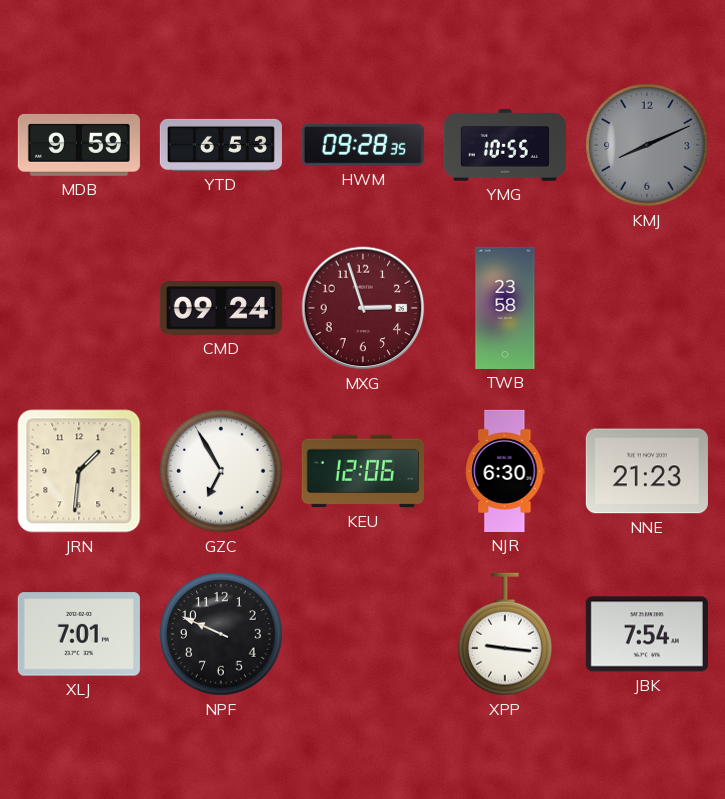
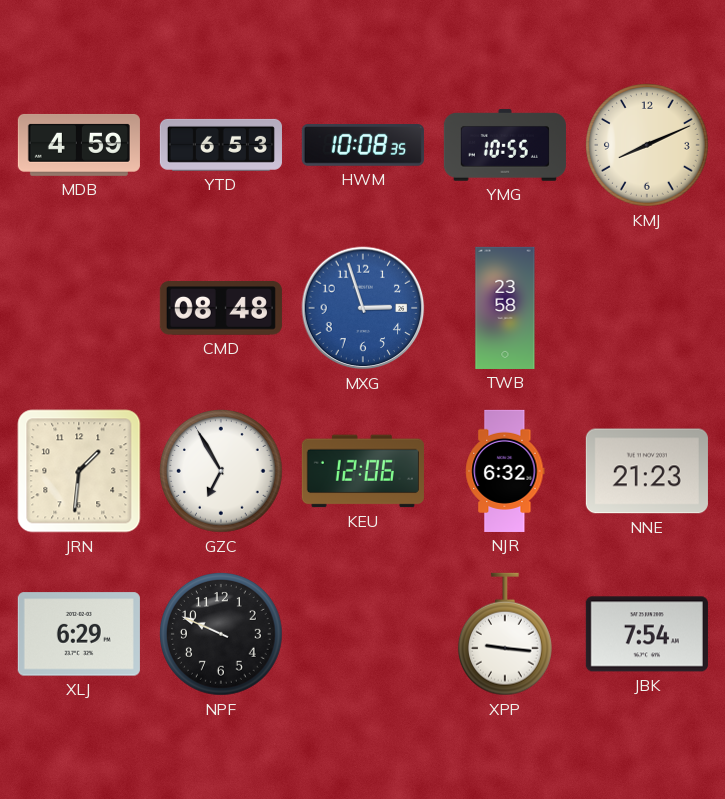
MDB: 9:59 -> 4:59 (79, 145)
HWM: 09:28 -> 10:08 (363, 146)
KMJ dial: grey -> cream (648, 146)
CMD: 09:24 -> 08:48 (221, 308)
MXG dial: burgundy -> blue (363, 308)
NJR: 6:30 -> 6:32 (505, 471)
XLJ: 7:01 -> 6:29 (79, 634)
